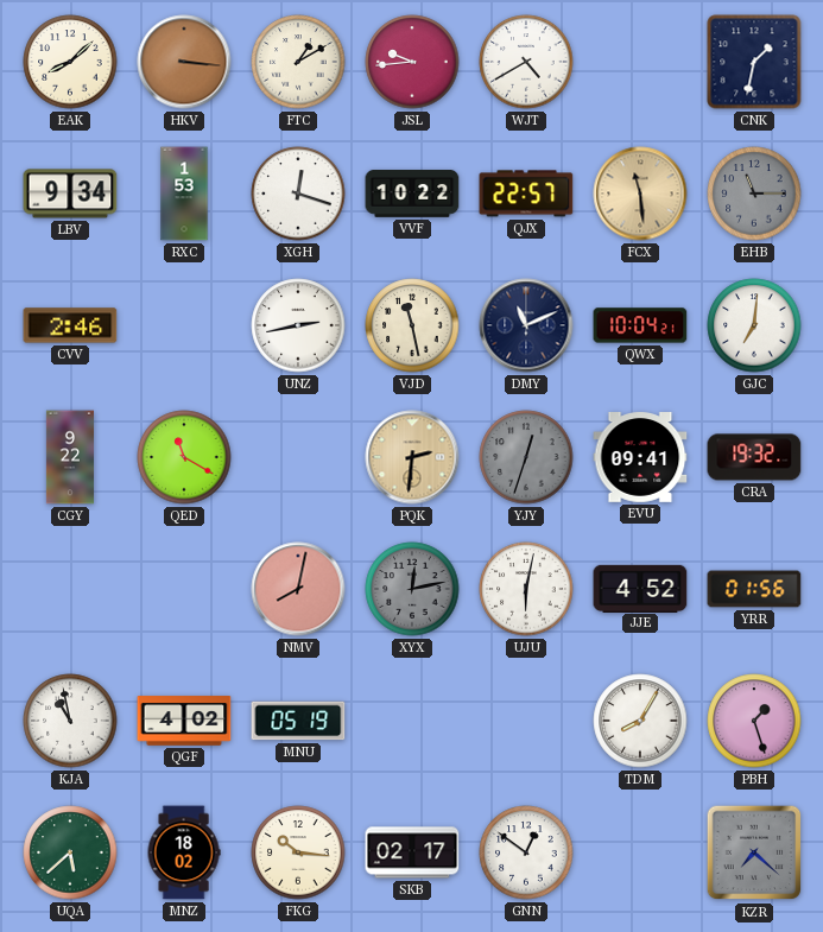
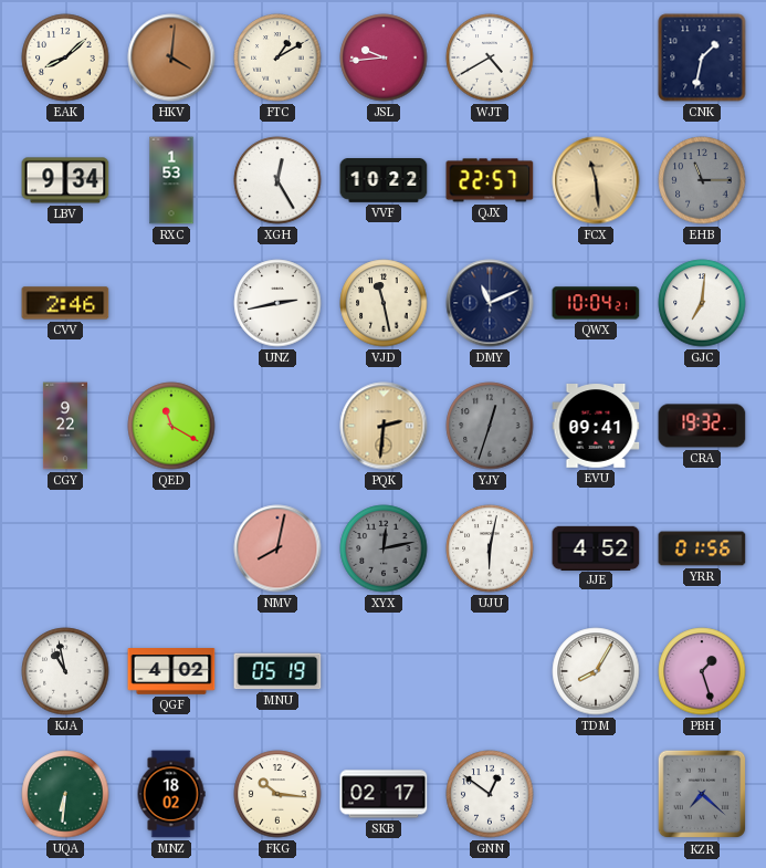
HKV: 3:16 -> 4:01 (171, 57)
XGH: 12:18 -> 12:25 (277, 180)
UQA: 5:38 -> 6:31 (65, 794)
